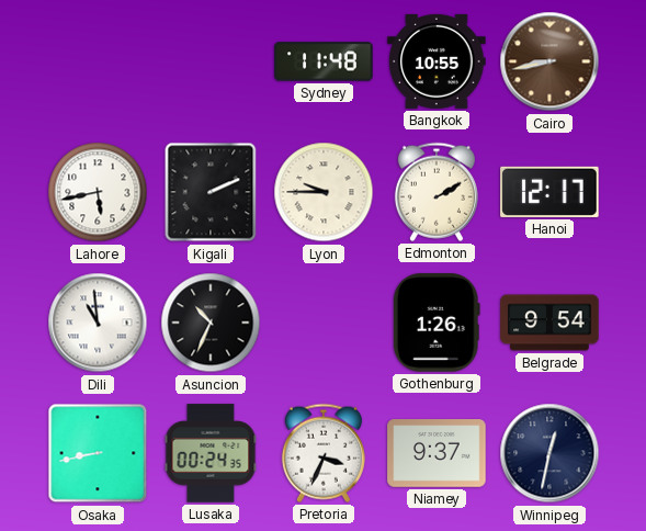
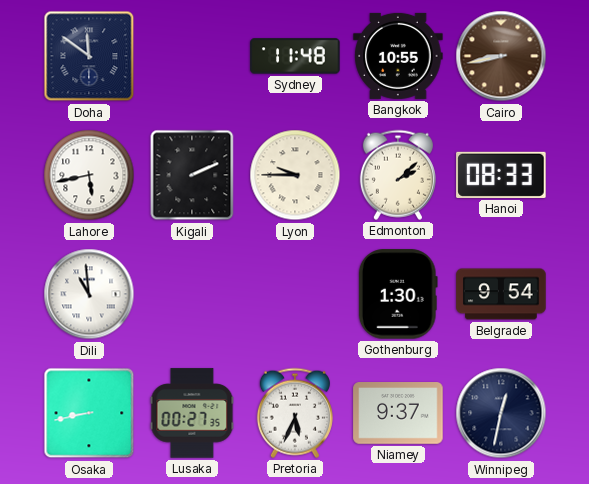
Doha: none -> 11:51 (89, 56)
Edmonton: 2:10 -> 2:08 (398, 175)
Hanoi: 12:17 -> 08:33 (501, 175)
Asuncion: 10:34 -> none (211, 323)
Gothenburg: 1:26 -> 1:30 (398, 294)
Lusaka: 00:24 -> 00:27 (192, 413)
Pretoria: 3:34 -> 5:34 (295, 413)
